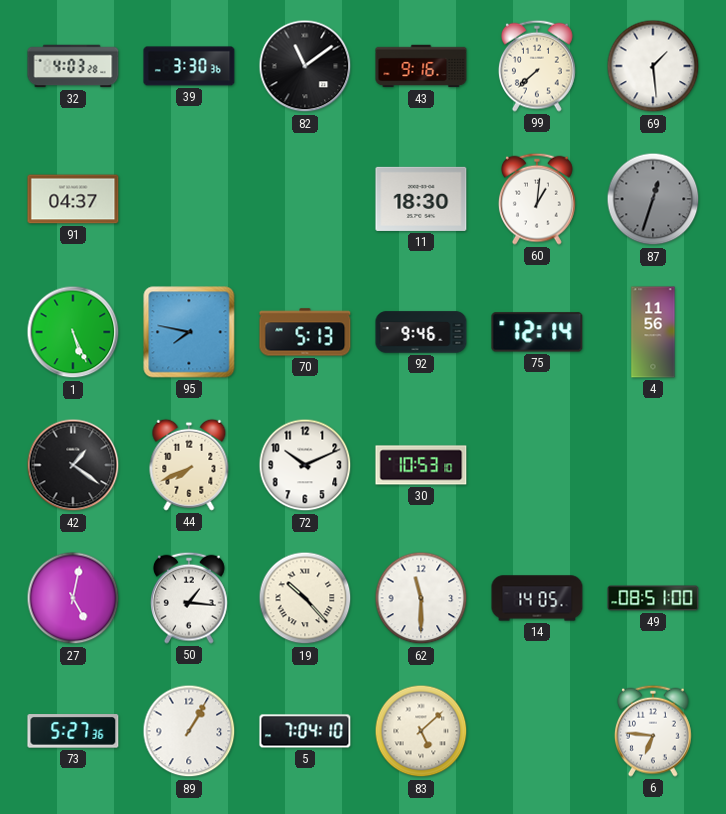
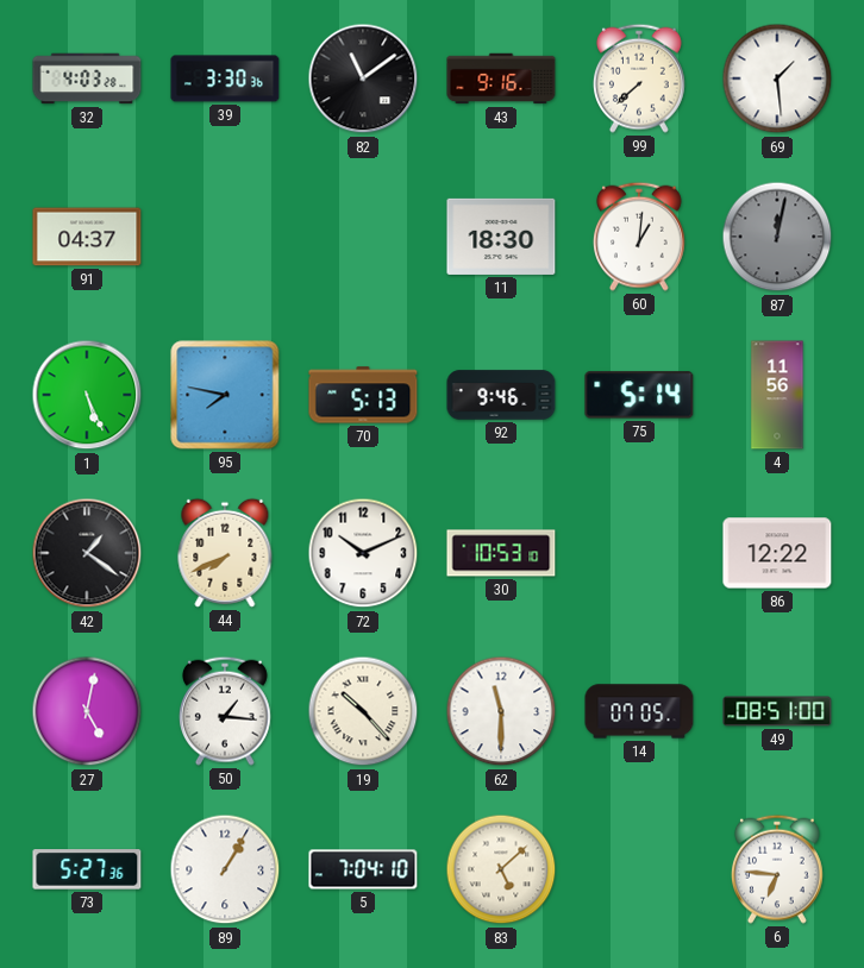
87: 12:33 -> 12:02 (777, 237)
75: 12:14 -> 5:14 (639, 395)
86: none -> 12:22 (777, 553)
14: 14:05 -> 07:05 (639, 711)
